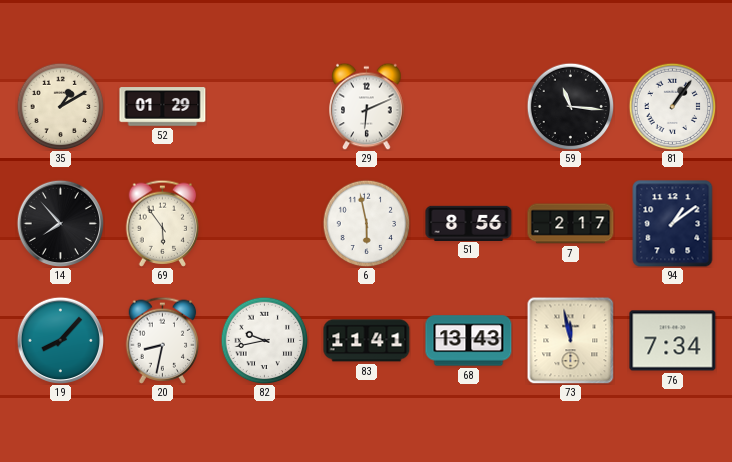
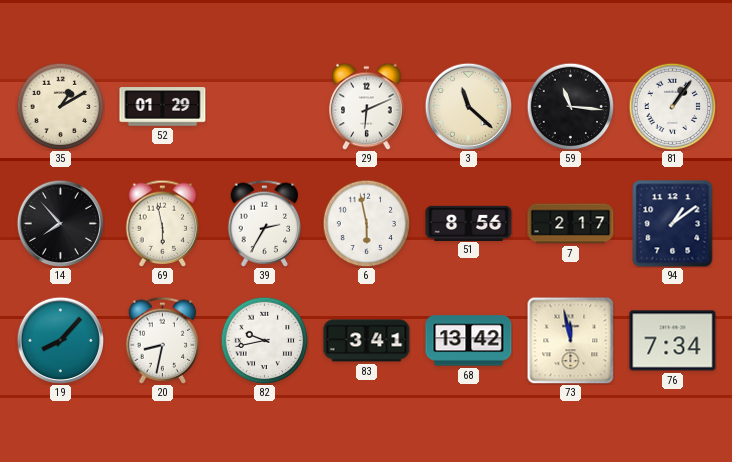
3: none -> 11:22 (468, 106)
69: 5:54 -> 5:58 (163, 223)
39: none -> 2:35 (265, 223)
83: 11:41 -> 3:41 (367, 341)
68: 13:43 -> 13:42 (469, 341)
